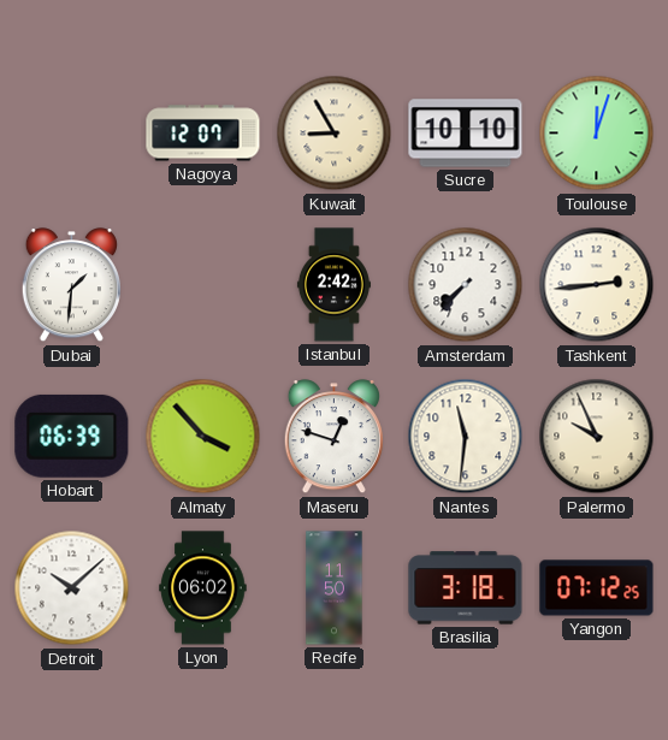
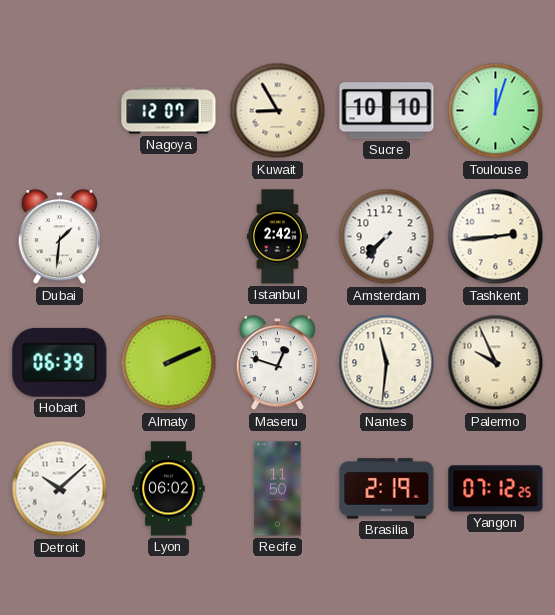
Almaty: 3:53 -> 2:11 (169, 363)
Brasilia: 3:18 -> 2:19 (387, 489)
